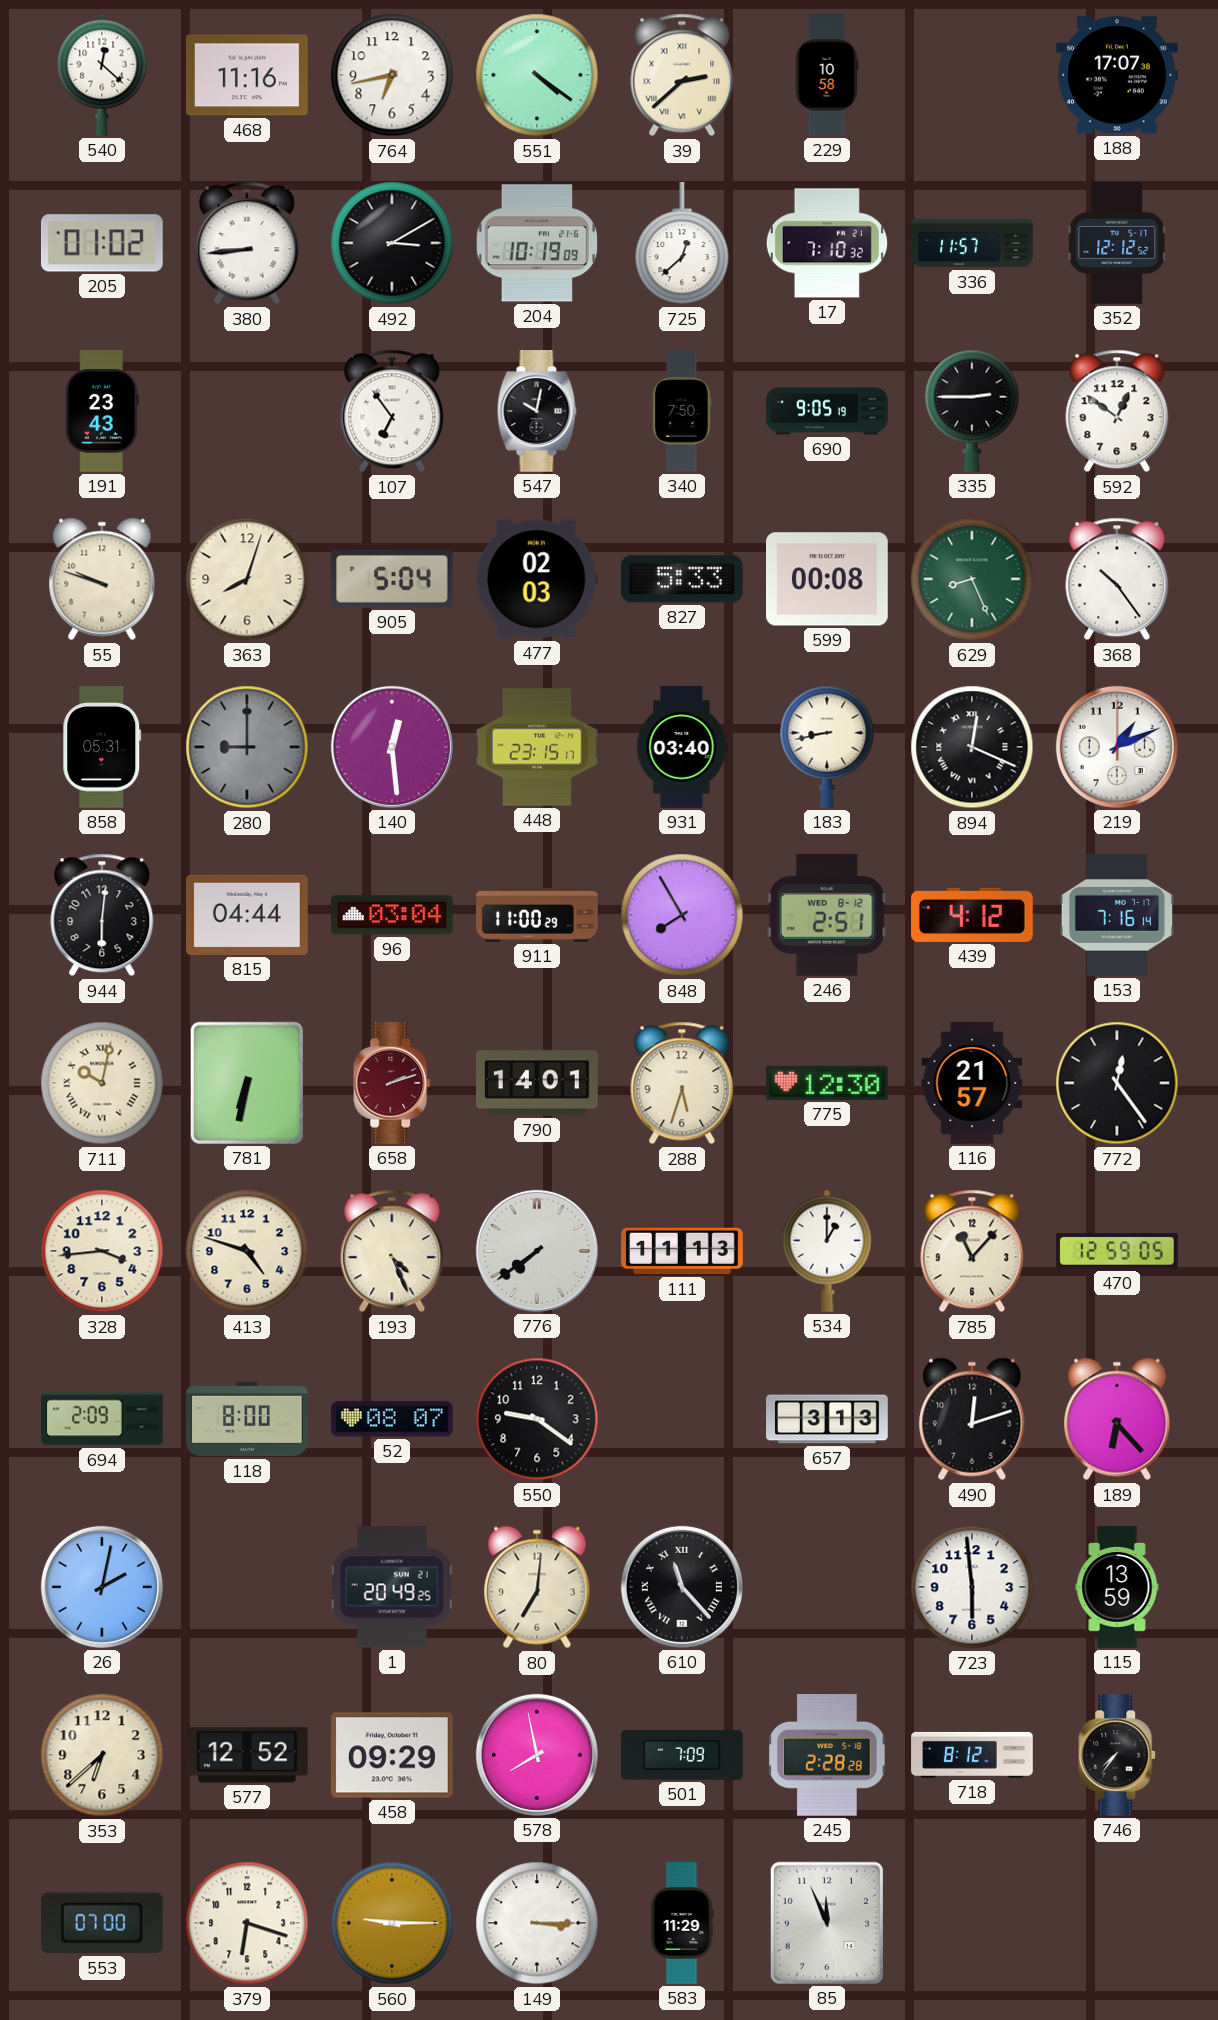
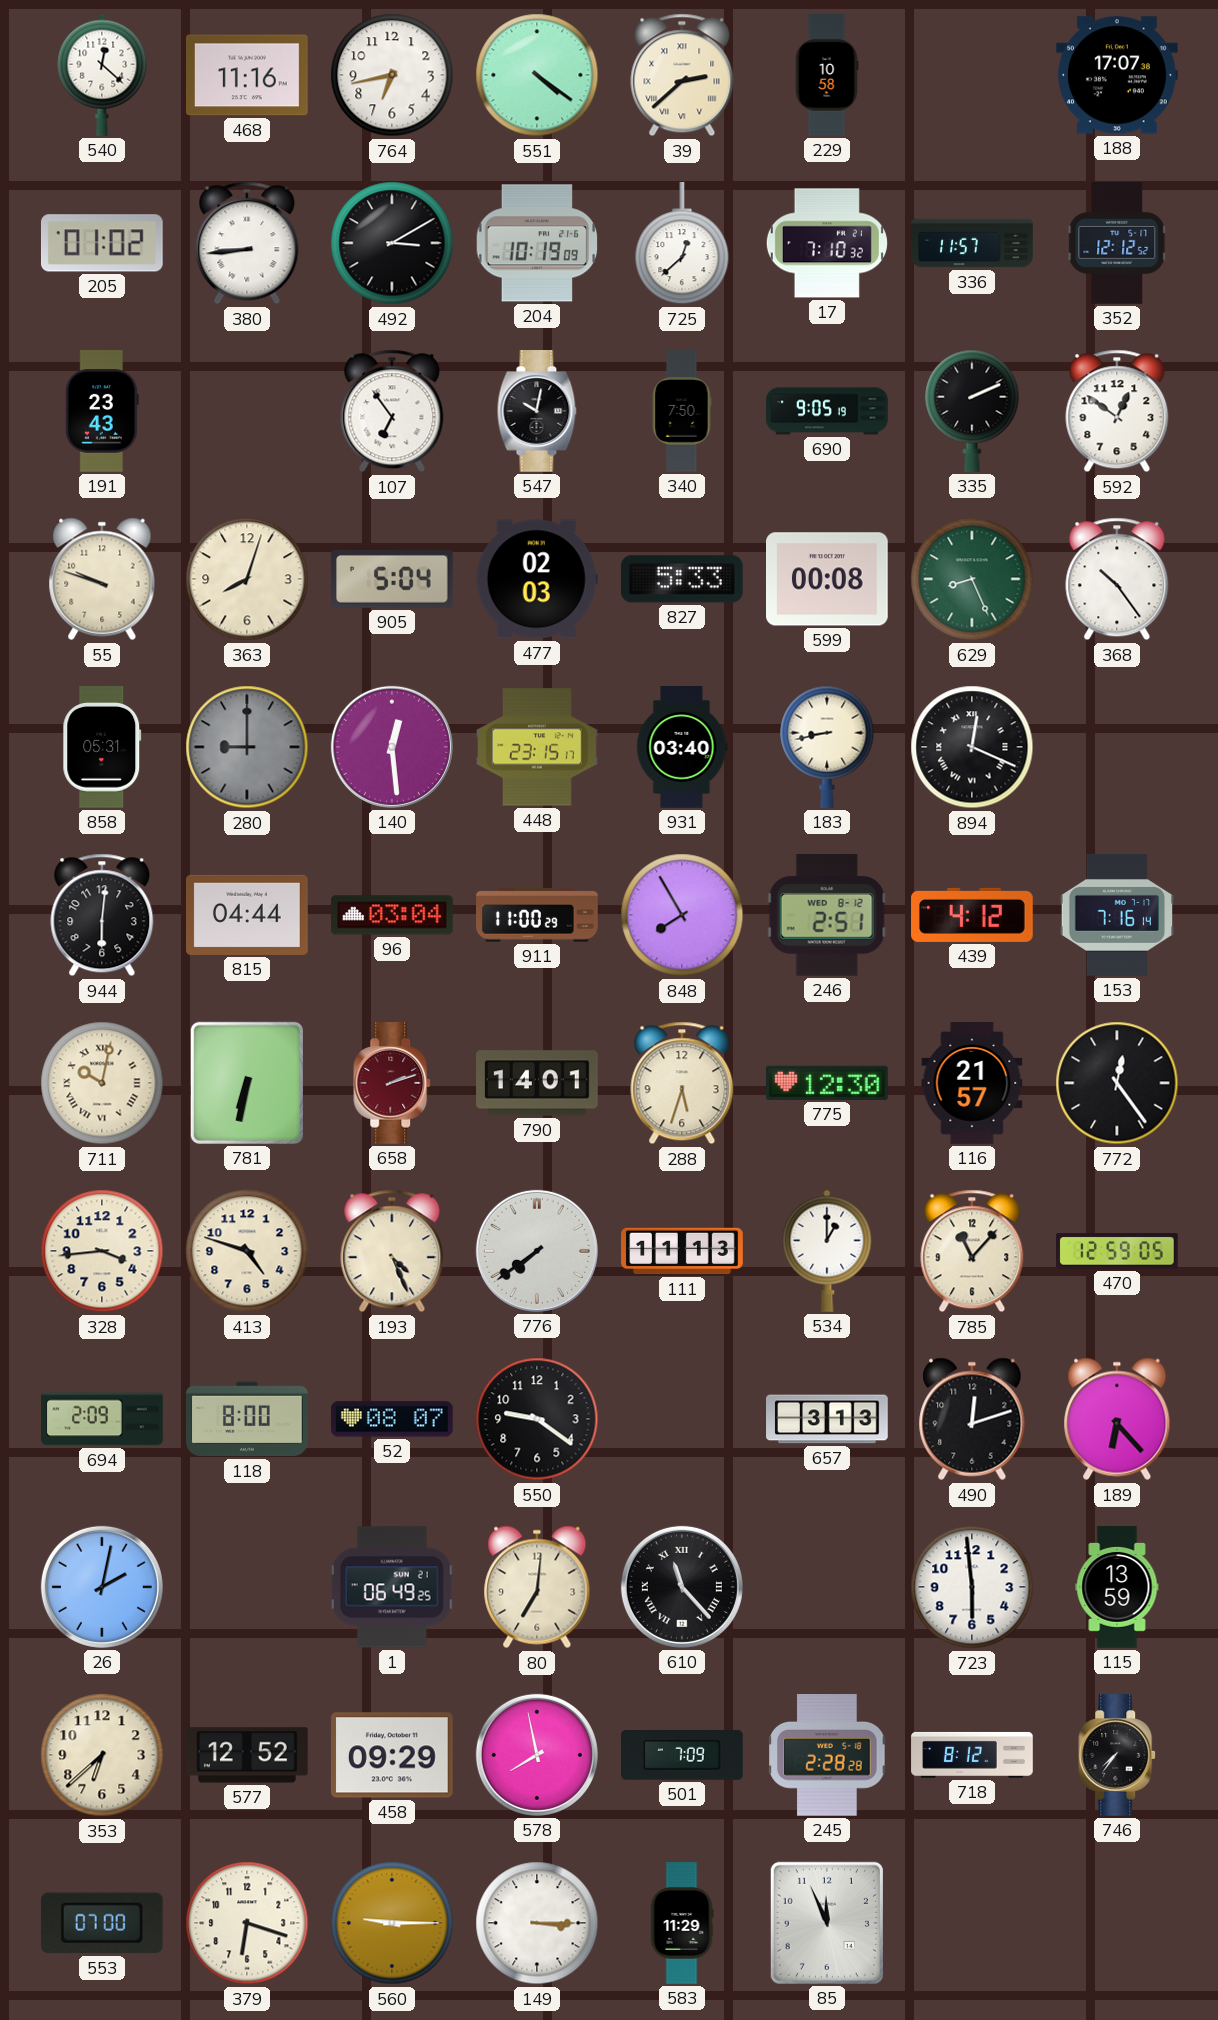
335: 2:45 -> 2:11 (972, 411)
219: 1:11 -> none (1117, 747)
1: 20:49 -> 06:49 (392, 1587)
